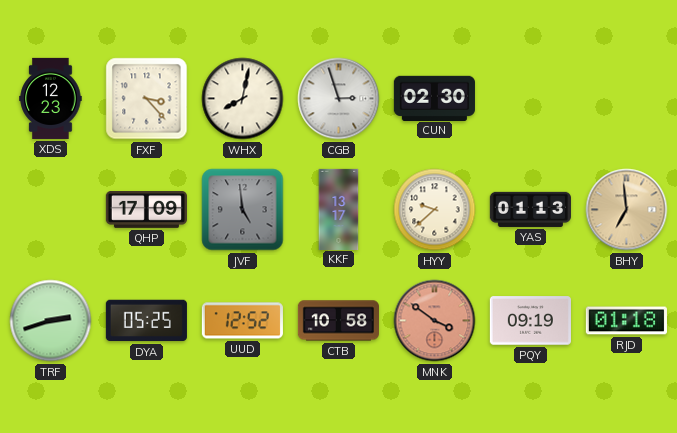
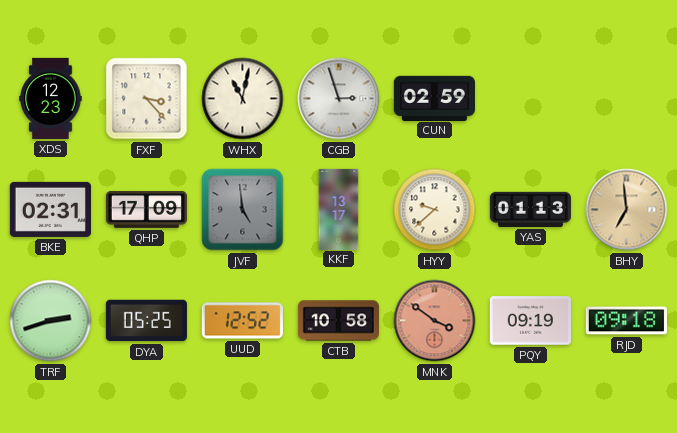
WHX: 8:02 -> 11:02 (243, 99)
CUN: 02:30 -> 02:59 (434, 98)
BKE: none -> 02:31 (50, 209)
RJD: 01:18 -> 09:18 (626, 321)
